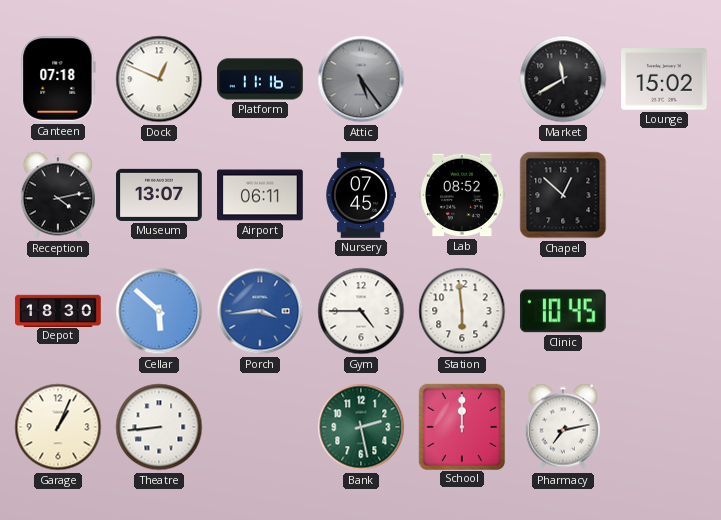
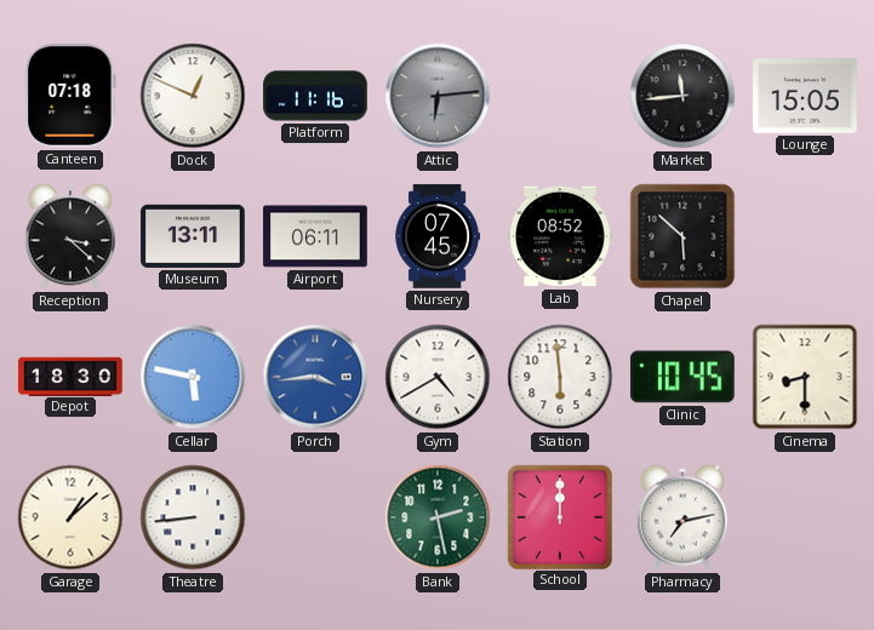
Attic: 5:24 -> 6:14 (438, 96)
Market: 11:40 -> 11:44 (682, 96)
Lounge: 15:02 -> 15:05 (805, 96)
Reception: 4:13 -> 3:22 (70, 236)
Museum: 13:07 -> 13:11 (193, 236)
Chapel: 12:52 -> 5:52 (682, 236)
Cellar: 5:52 -> 5:47 (193, 377)
Gym: 4:45 -> 4:40 (438, 377)
Cinema: none -> 8:30 (805, 377)
Garage: 1:04 -> 1:08 (70, 517)
